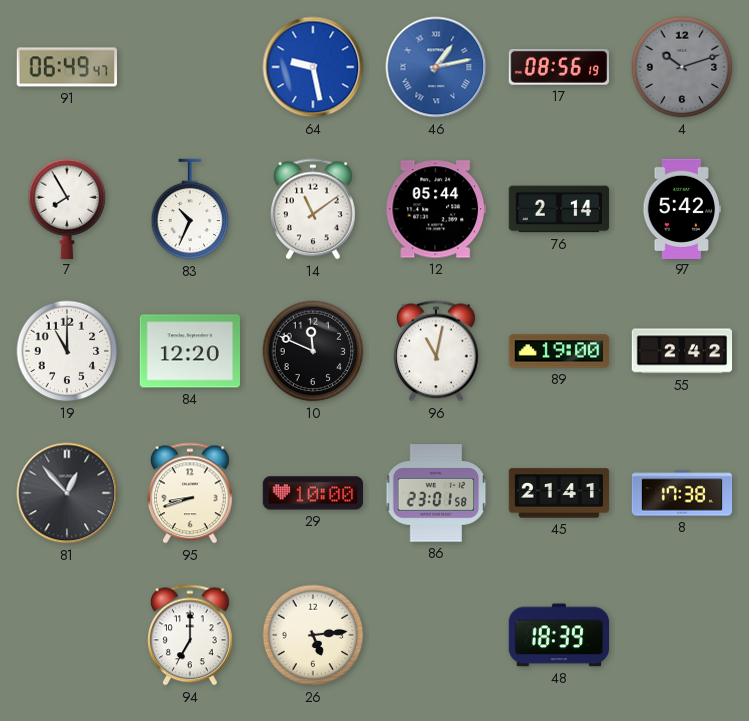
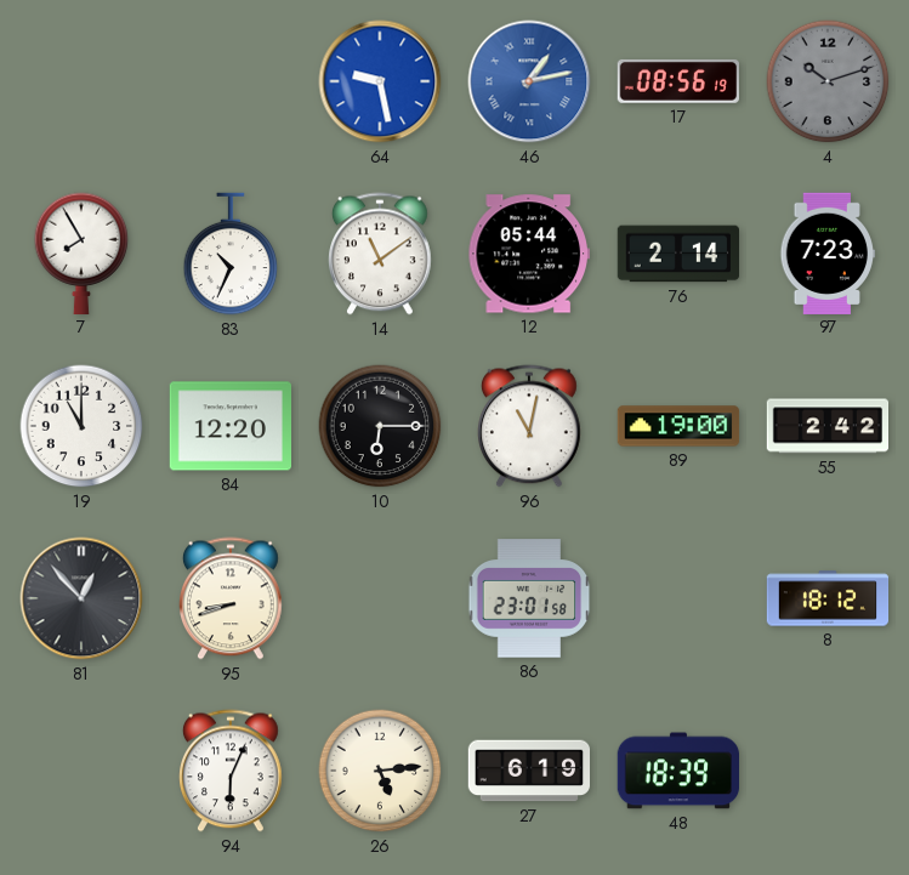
91: 06:49 -> none (67, 67)
97: 5:42 -> 7:23 (828, 252)
10: 11:49 -> 6:15 (380, 426)
29: 10:00 -> none (312, 493)
45: 21:41 -> none (559, 493)
8: 17:38 -> 18:12 (828, 598)
94: 7:00 -> 6:04 (232, 771)
27: none -> 6:19 (528, 771)
